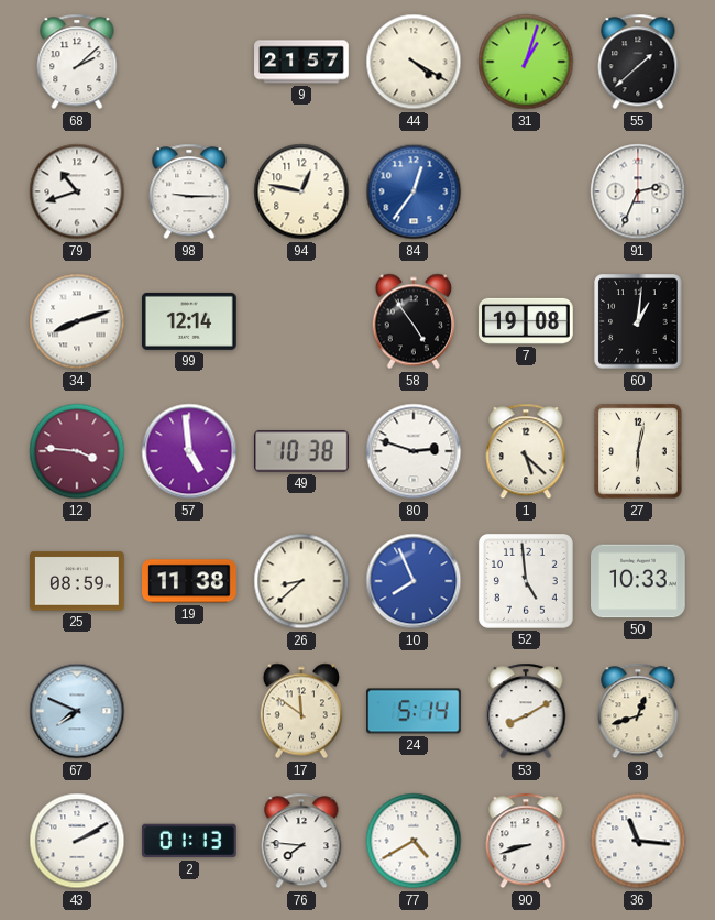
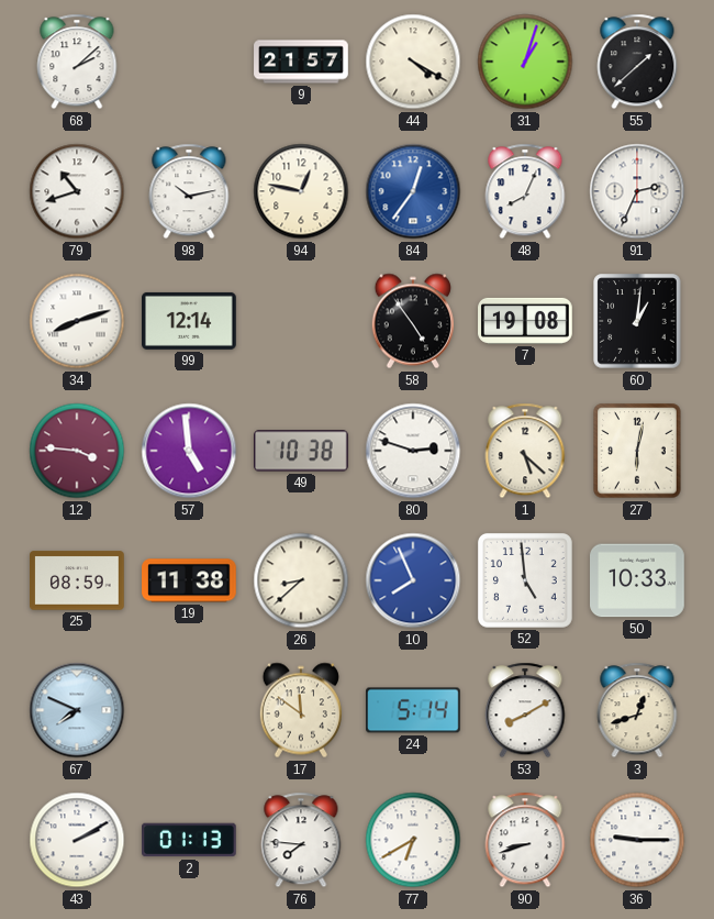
98: 9:15 -> 10:13 (189, 191)
48: none -> 8:04 (525, 191)
77: 4:40 -> 6:40 (413, 840)
36: 11:16 -> 9:15 (637, 840)
